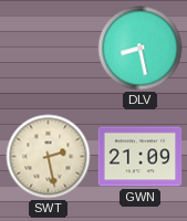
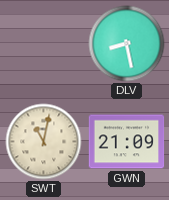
SWT: 2:28 -> 11:02 (44, 142)
